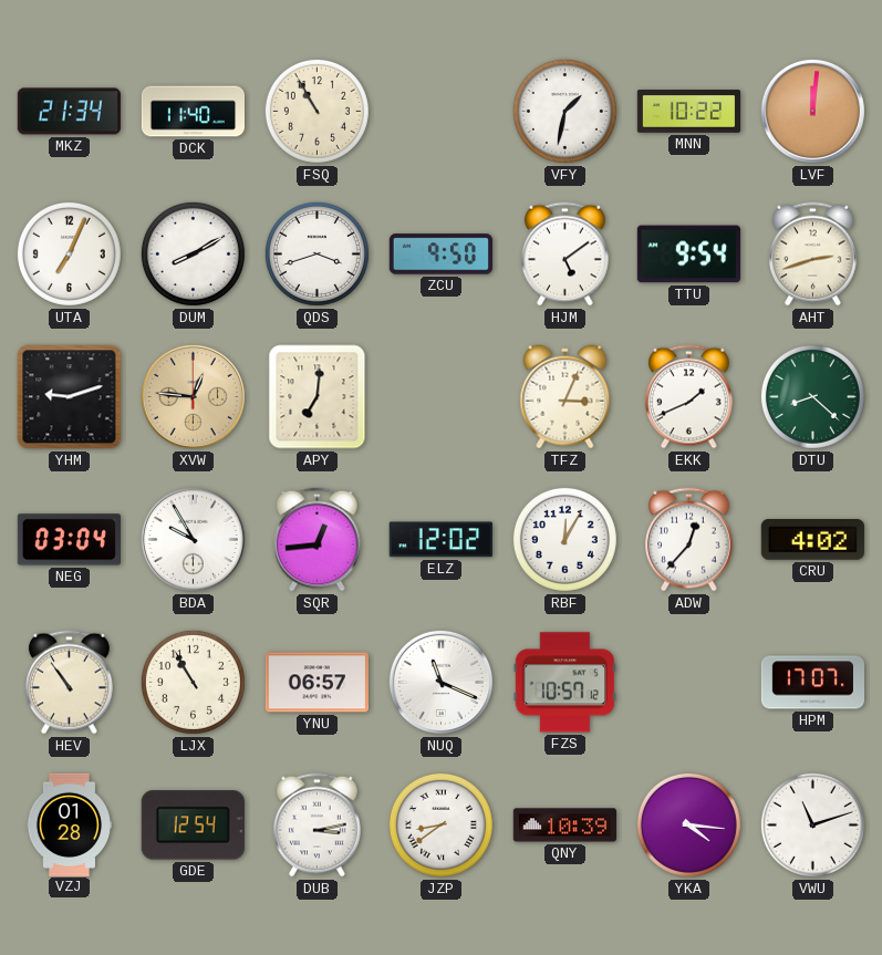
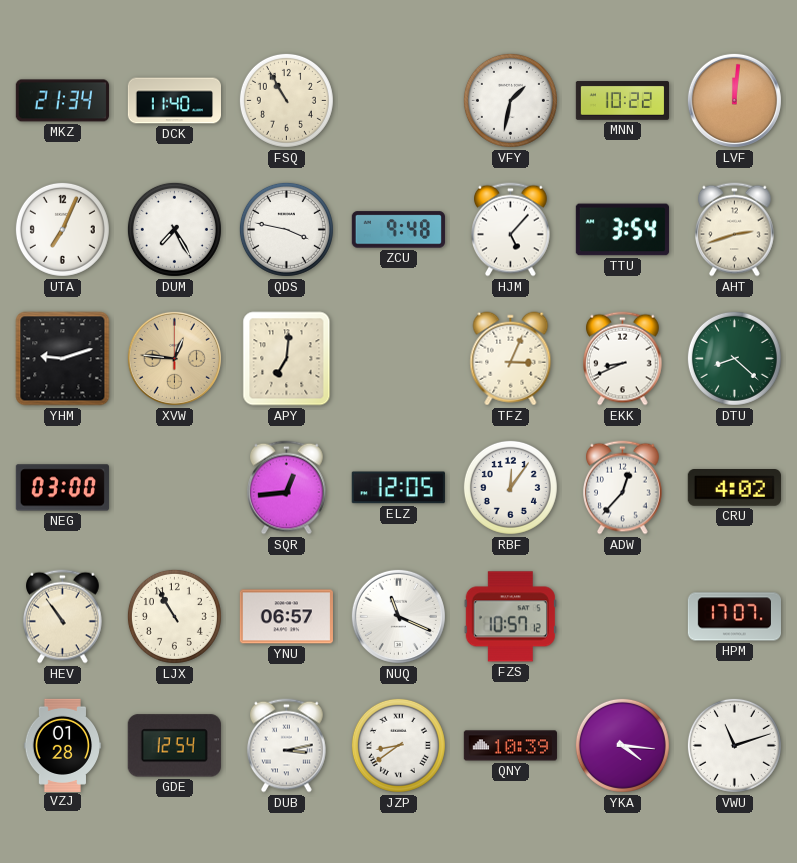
DUM: 8:10 -> 7:25 (174, 229)
QDS: 3:42 -> 3:47 (286, 229)
ZCU: 9:50 -> 9:48 (398, 230)
HJM: 5:09 -> 5:07 (511, 230)
TTU: 9:54 -> 3:54 (622, 230)
EKK: 1:41 -> 8:41 (623, 359)
NEG: 03:04 -> 03:00 (62, 488)
BDA: 9:55 -> none (193, 539)
ELZ: 12:02 -> 12:05 (398, 488)
RBF: 12:05 -> 12:06 (510, 487)
